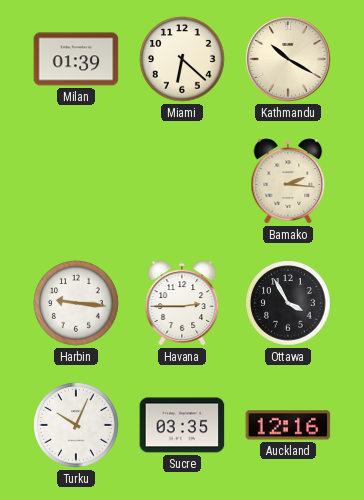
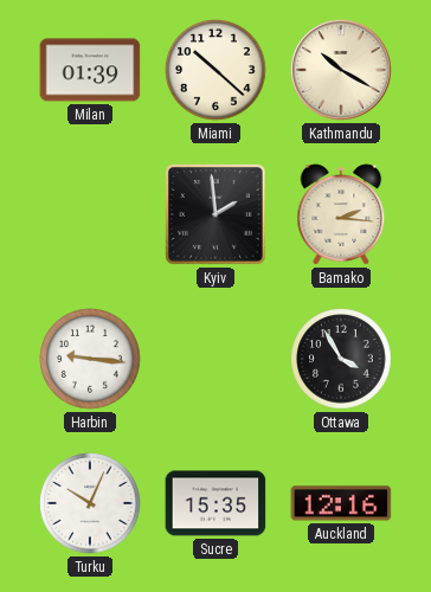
Miami: 6:22 -> 10:22 (215, 70)
Kyiv: none -> 1:59 (215, 214)
Havana: 2:45 -> none (182, 303)
Sucre: 03:35 -> 15:35 (215, 503)
